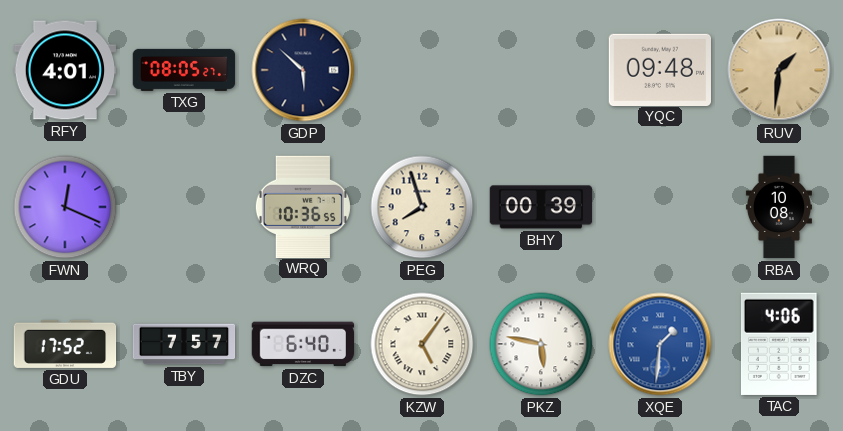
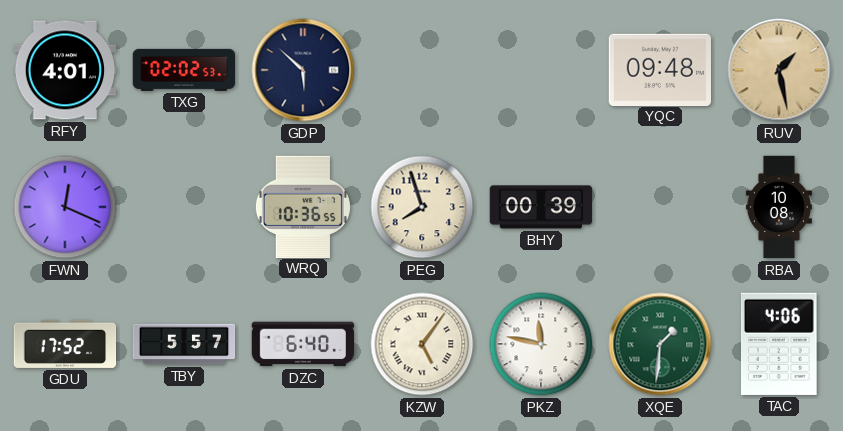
TXG: 08:05 -> 02:02 (184, 70)
RUV: 1:31 -> 1:28 (779, 70)
TBY: 7:57 -> 5:57 (184, 344)
PKZ: 5:47 -> 11:47 (541, 344)
XQE dial: blue -> green (660, 344)
